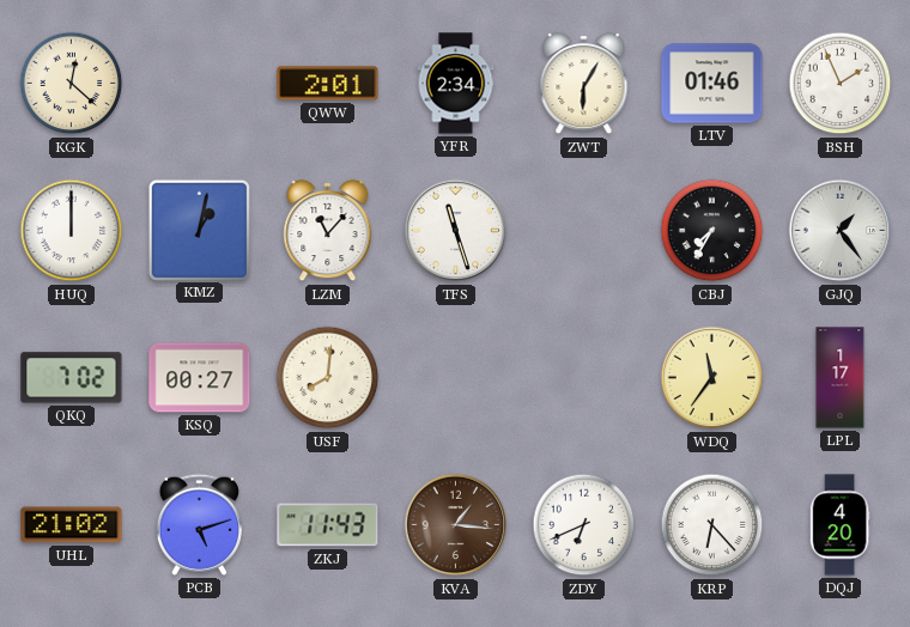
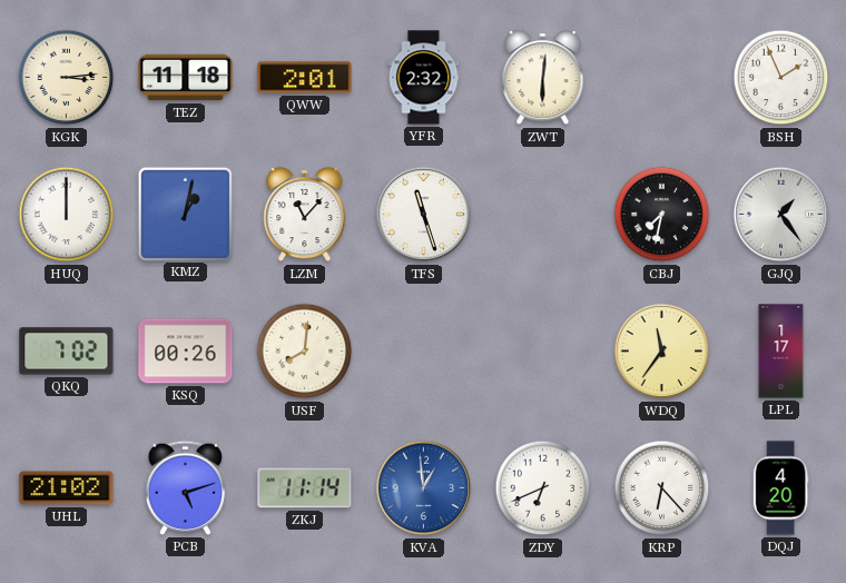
KGK: 12:22 -> 3:14 (67, 78)
TEZ: none -> 11:18 (186, 78)
YFR: 2:34 -> 2:32 (424, 78)
ZWT: 6:05 -> 6:01 (543, 78)
LTV: 01:46 -> none (712, 84)
CBJ: 7:35 -> 7:32 (662, 215)
KSQ: 00:27 -> 00:26 (186, 352)
ZKJ: 11:43 -> 11:14 (305, 488)
KVA: 1:16 -> 12:59 (424, 488)
KVA dial: brown -> blue (424, 488)
